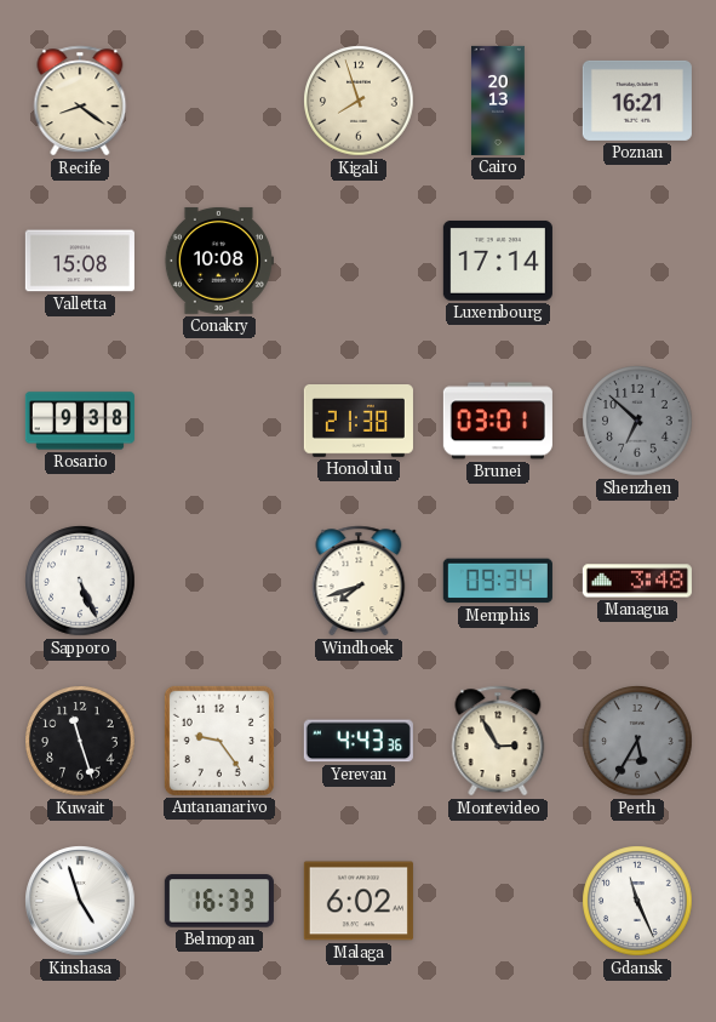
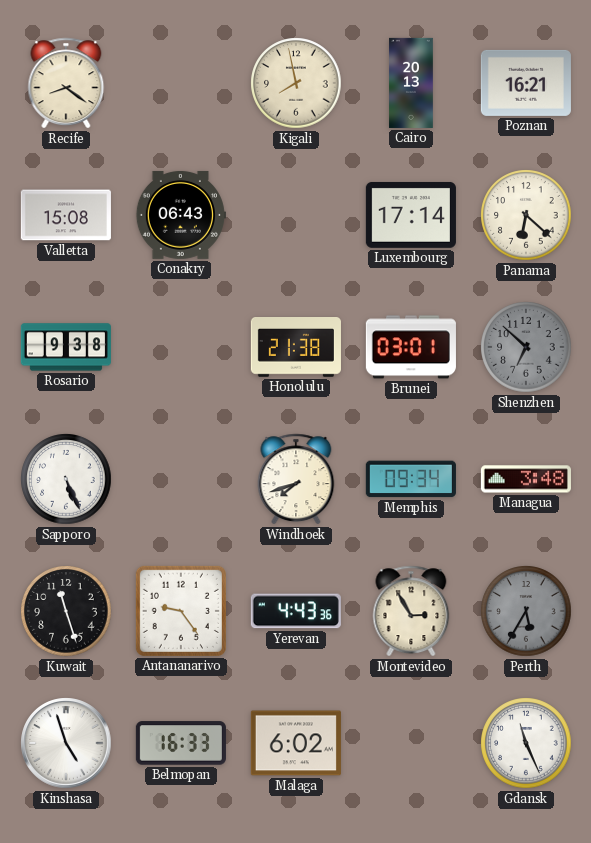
Kigali: 7:57 -> 7:58 (296, 83)
Conakry: 10:08 -> 06:43 (181, 215)
Panama: none -> 6:22 (526, 215)
